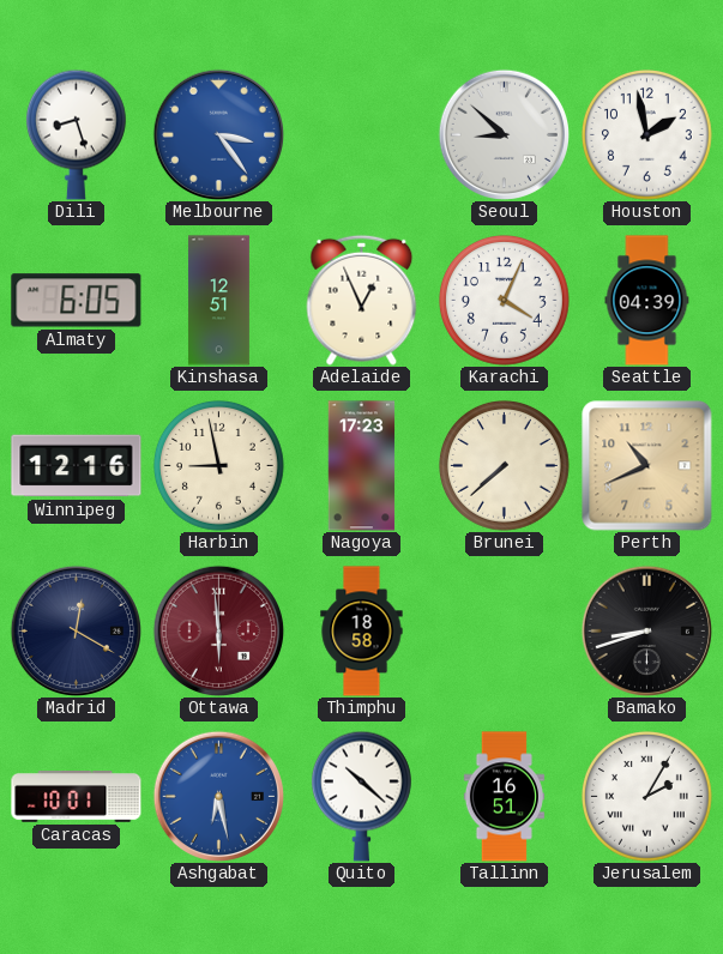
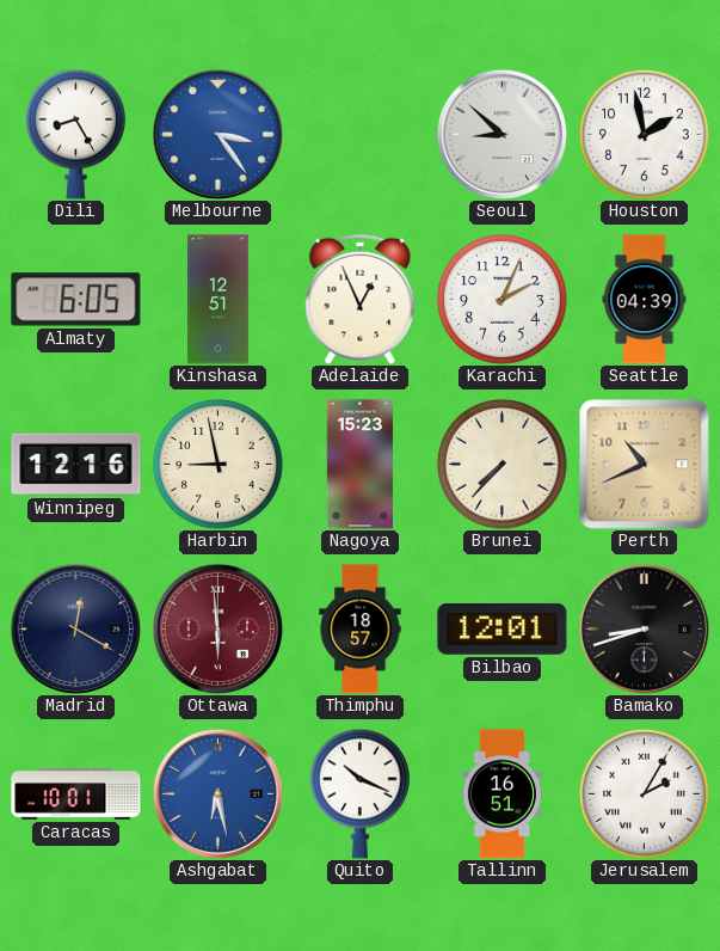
Dili: 8:27 -> 8:25 (75, 134)
Karachi: 4:04 -> 2:04 (503, 300)
Nagoya: 17:23 -> 15:23 (361, 465)
Brunei: 7:38 -> 7:37 (503, 465)
Thimphu: 18:58 -> 18:57 (361, 630)
Bilbao: none -> 12:01 (503, 630)
Quito: 10:22 -> 10:19 (359, 793)
